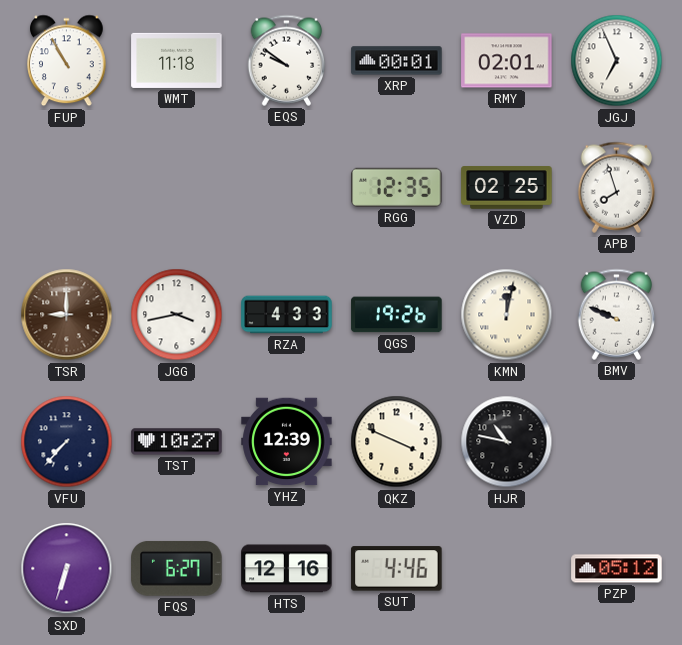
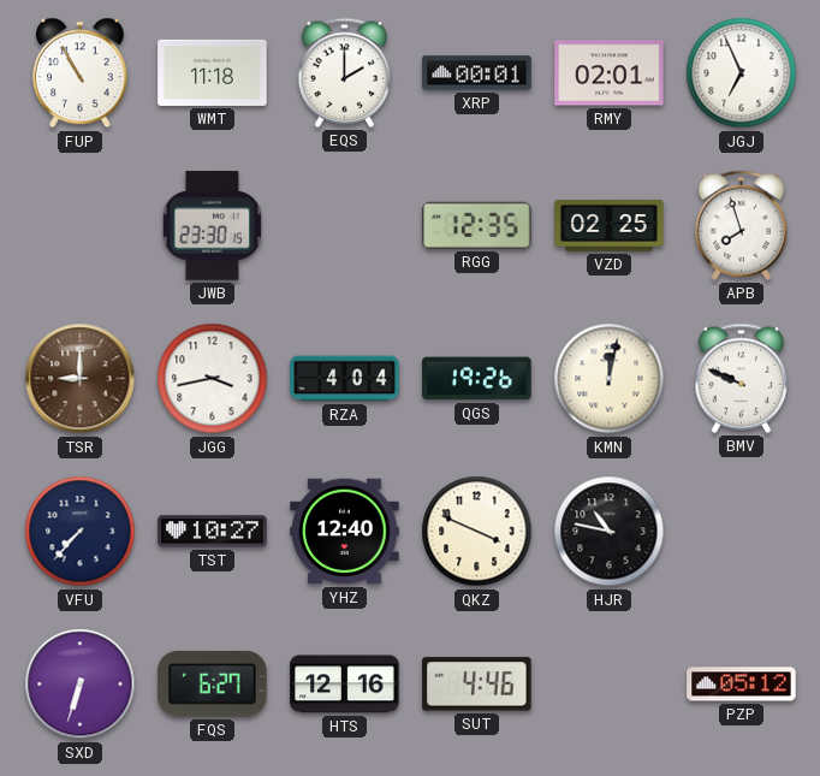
EQS: 9:51 -> 2:00 (345, 72)
JWB: none -> 23:30 (212, 226)
RZA: 4:33 -> 4:04 (345, 379)
YHZ: 12:39 -> 12:40 (345, 532)
